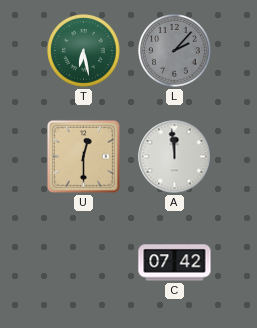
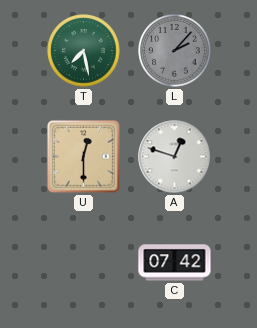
T: 6:28 -> 7:28 (84, 51)
A: 11:59 -> 12:48 (175, 157)
